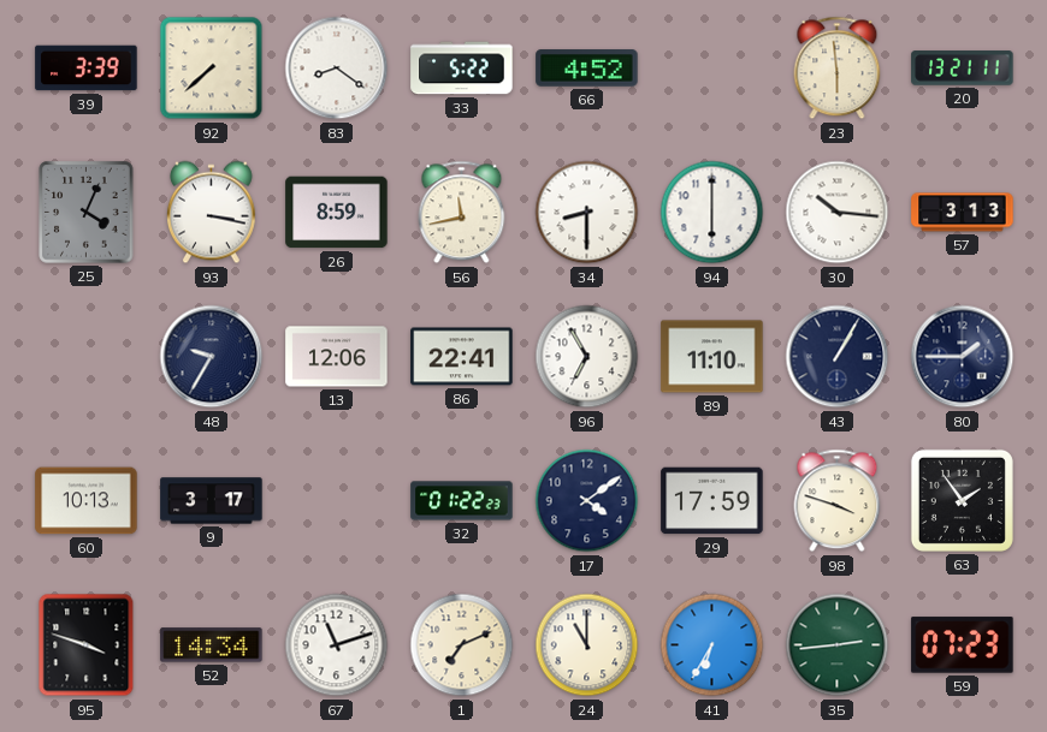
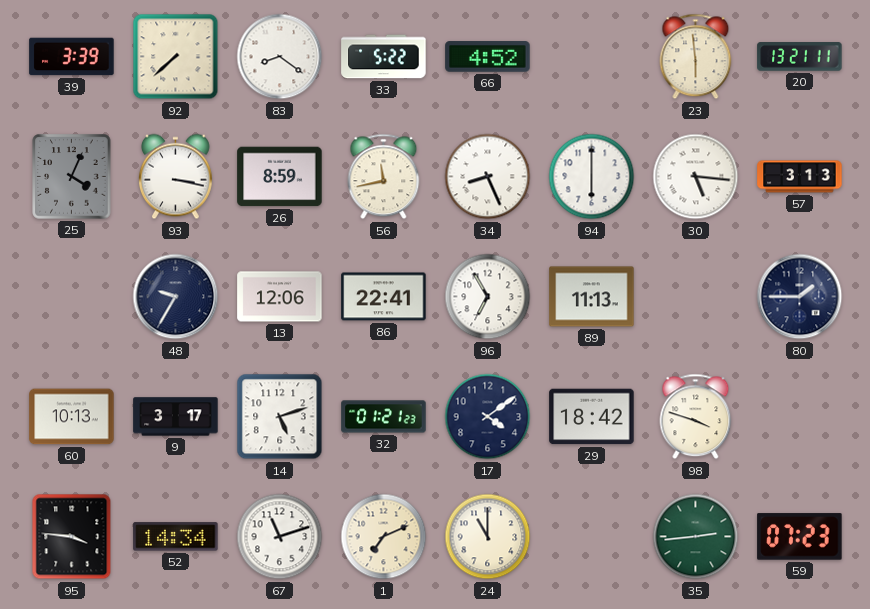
34: 8:30 -> 8:26 (488, 177)
30: 10:16 -> 5:16 (696, 177)
89: 11:10 -> 11:13 (592, 297)
43: 1:05 -> none (838, 357)
14: none -> 5:12 (280, 417)
32: 01:22 -> 01:21 (384, 417)
29: 17:59 -> 18:42 (592, 417)
63: 1:54 -> none (962, 500)
95: 3:48 -> 3:46 (72, 537)
41: 6:35 -> none (712, 645)
